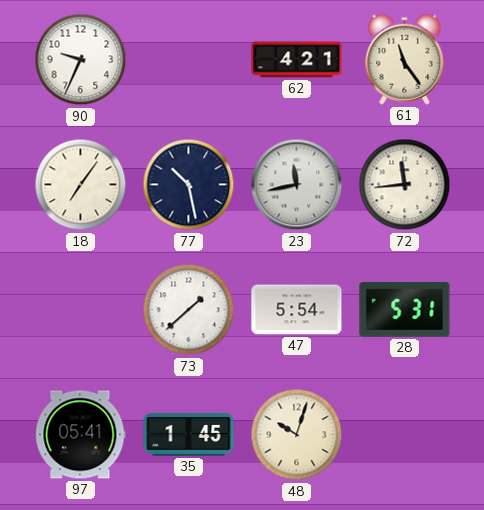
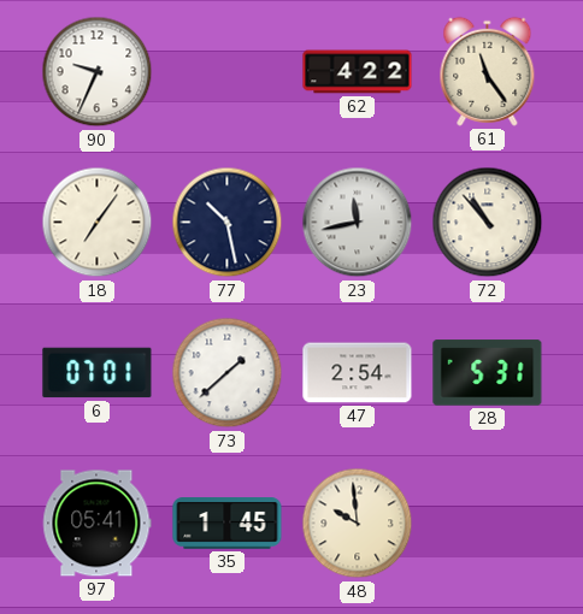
62: 4:21 -> 4:22 (358, 72)
72: 11:44 -> 10:53 (488, 223)
6: none -> 07:01 (98, 373)
47: 5:54 -> 2:54 (358, 373)
48: 10:03 -> 9:59 (358, 524)
